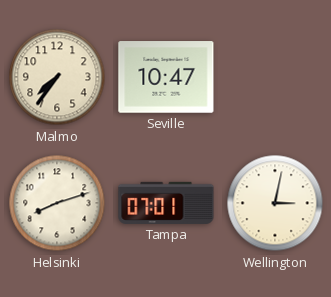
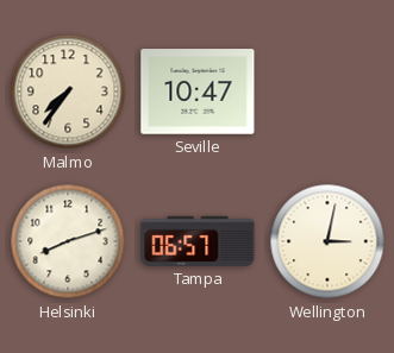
Tampa: 07:01 -> 06:57 (198, 241)
